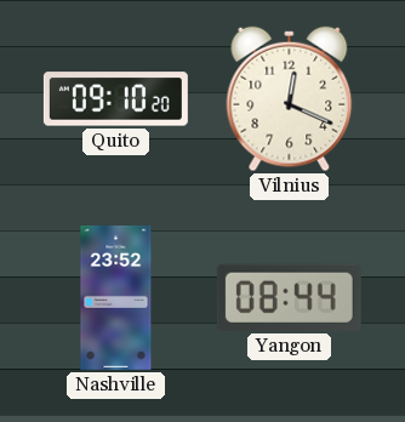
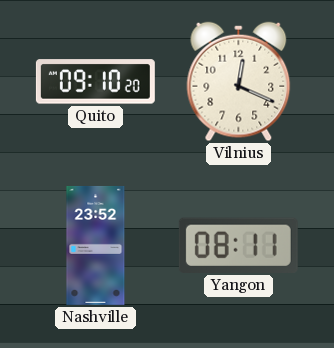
Yangon: 08:44 -> 08:11 (238, 245)
